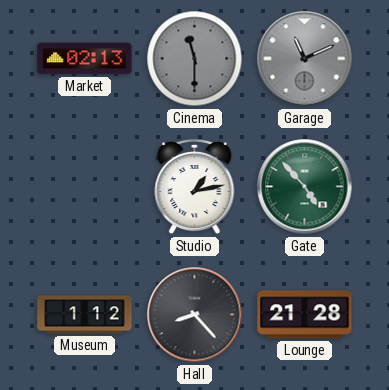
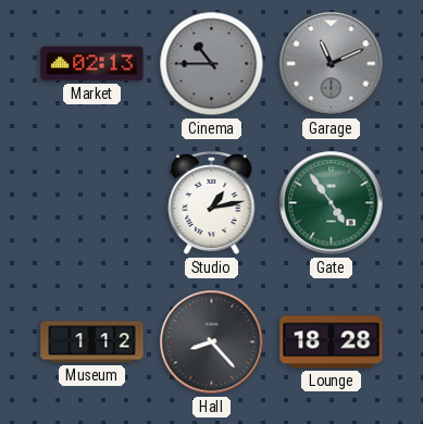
Cinema: 11:30 -> 10:45 (212, 64)
Gate: 4:53 -> 4:54 (332, 203)
Lounge: 21:28 -> 18:28 (332, 342)
